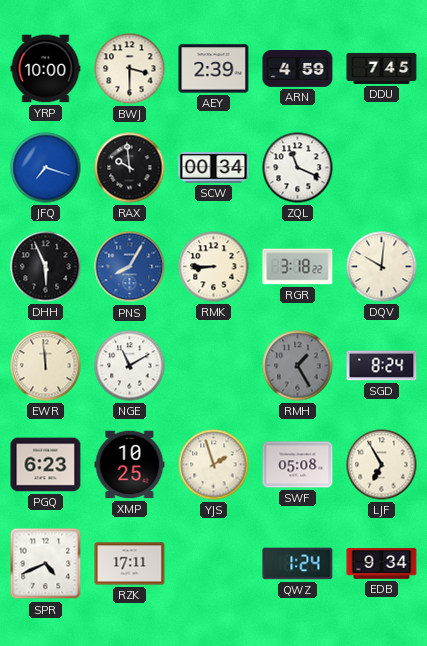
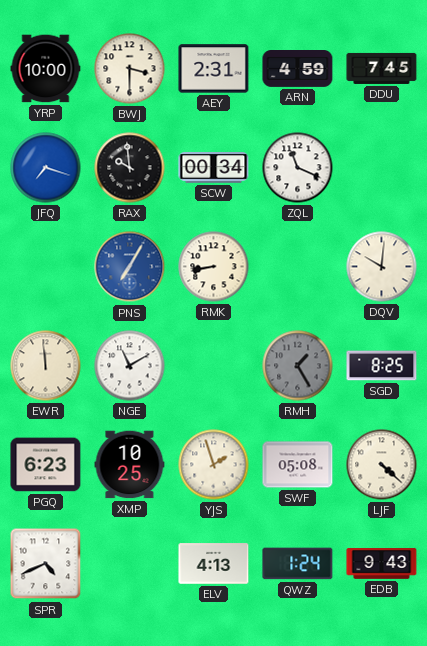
AEY: 2:39 -> 2:31 (214, 69)
DHH: 5:56 -> none (46, 267)
PNS: 8:05 -> 7:05 (130, 267)
RMK: 8:45 -> 8:43 (214, 267)
RGR: 3:18 -> none (298, 267)
SGD: 8:24 -> 8:25 (382, 366)
LJF: 6:55 -> 4:22 (382, 465)
RZK: 17:11 -> none (130, 564)
ELV: none -> 4:13 (214, 564)
EDB: 9:34 -> 9:43 (382, 564)
